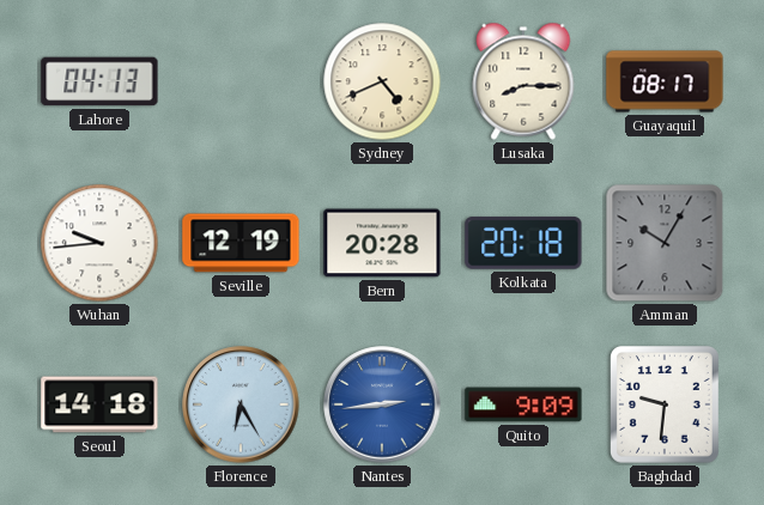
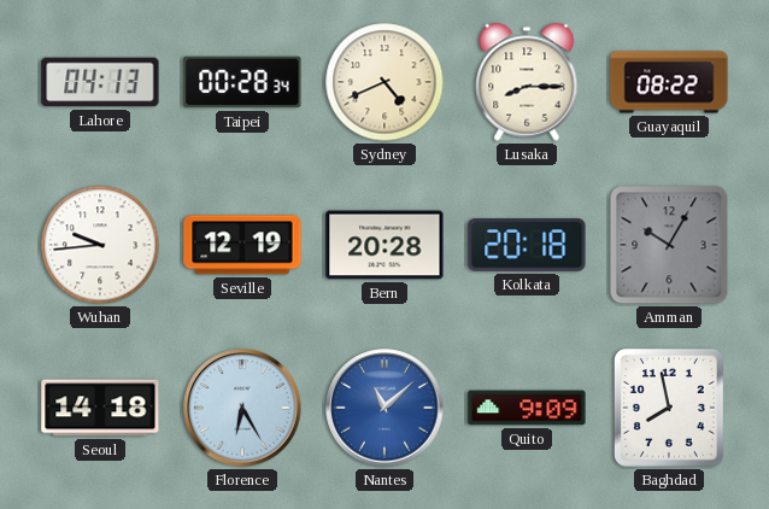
Taipei: none -> 00:28 (242, 82)
Guayaquil: 08:17 -> 08:22 (669, 82)
Nantes: 2:44 -> 11:08 (384, 408)
Baghdad: 9:31 -> 7:58 (669, 408)
